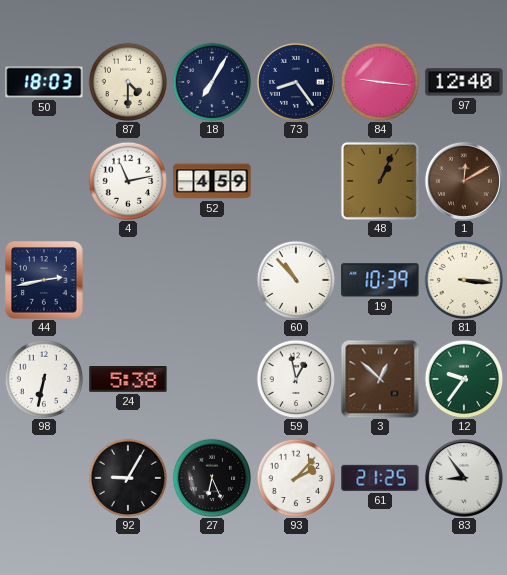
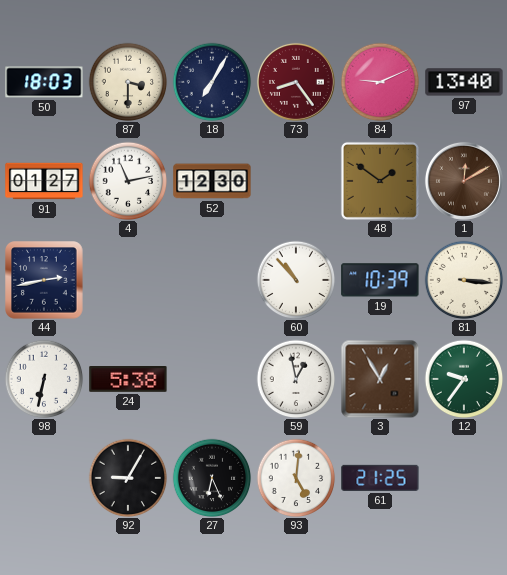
87: 4:30 -> 3:30 (128, 82)
73 dial: navy -> burgundy (296, 82)
84: 9:16 -> 9:11 (380, 82)
97: 12:40 -> 13:40 (464, 82)
91: none -> 01:27 (44, 181)
52: 4:59 -> 12:30 (212, 181)
48: 1:04 -> 1:51 (380, 181)
3: 12:52 -> 12:55 (380, 379)
93: 2:07 -> 5:01 (296, 478)
83: 8:54 -> none (464, 478)
